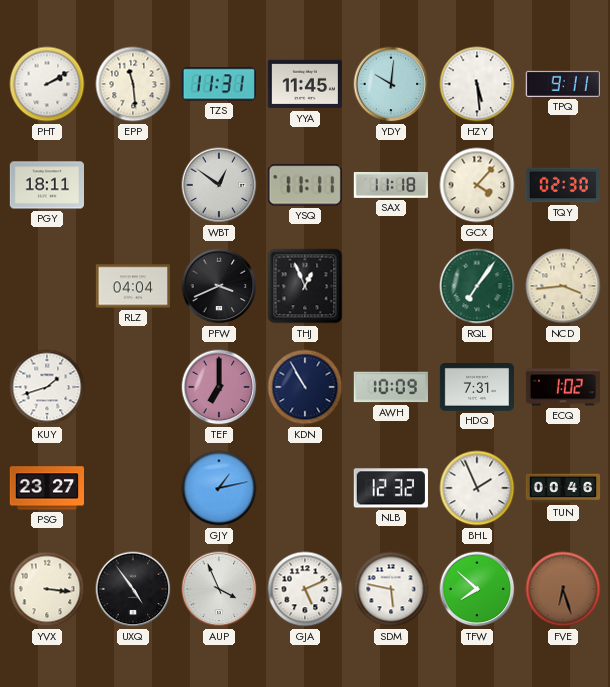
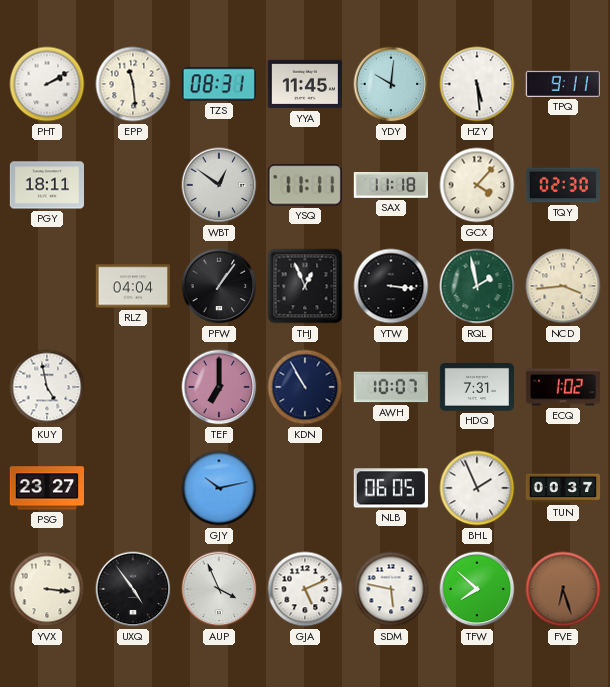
TZS: 11:31 -> 08:31 (219, 84)
PFW: 3:41 -> 1:06 (219, 286)
YTW: none -> 3:16 (391, 286)
RQL: 7:06 -> 1:58 (477, 286)
KUY: 1:42 -> 4:58 (47, 387)
AWH: 10:09 -> 10:07 (391, 387)
GJY: 1:13 -> 10:13 (219, 488)
NLB: 12:32 -> 06:05 (391, 488)
TUN: 00:46 -> 00:37 (563, 488)
